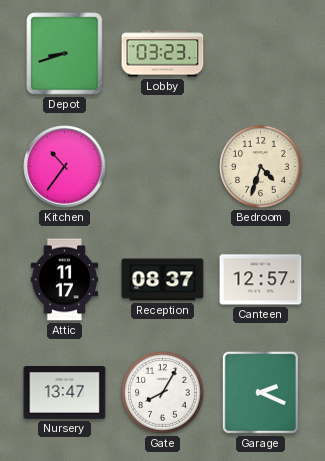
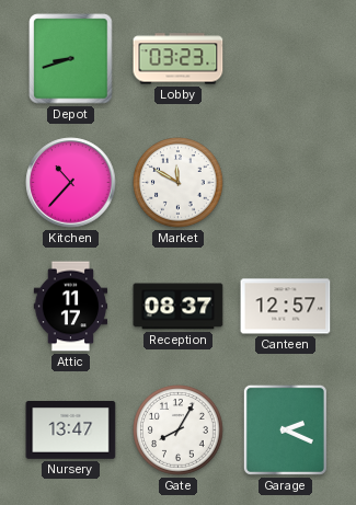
Kitchen: 10:36 -> 10:37 (71, 183)
Market: none -> 11:50 (179, 183)
Bedroom: 4:33 -> none (261, 167)
